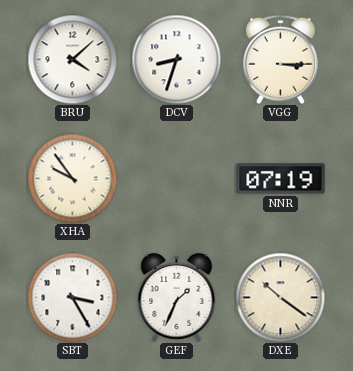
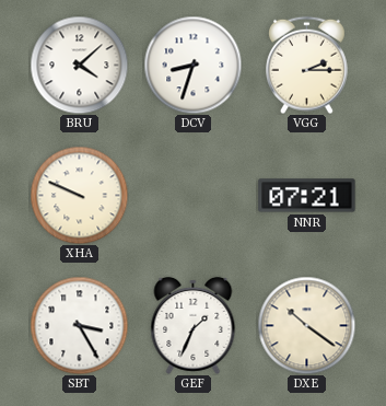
VGG: 3:15 -> 2:15 (307, 65)
XHA: 9:54 -> 9:49 (79, 195)
NNR: 07:19 -> 07:21 (307, 196)
